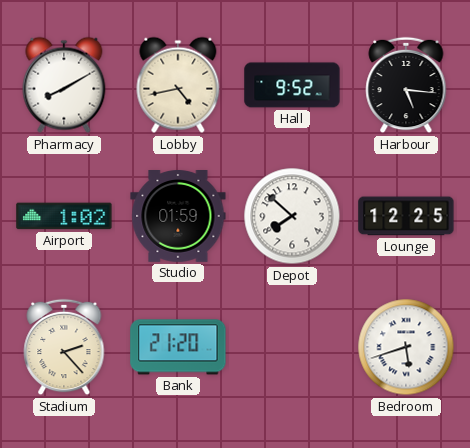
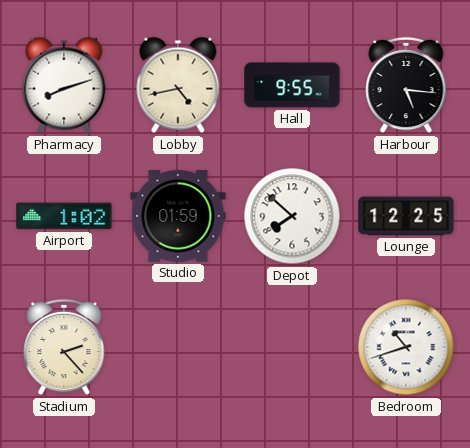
Pharmacy: 8:10 -> 8:12 (64, 85)
Hall: 9:52 -> 9:55 (292, 85)
Bank: 21:20 -> none (178, 347)
Bedroom: 5:42 -> 10:42 (406, 347)
